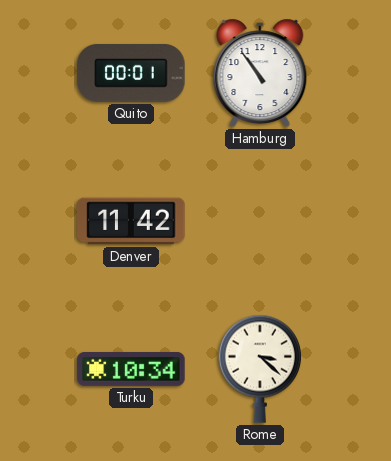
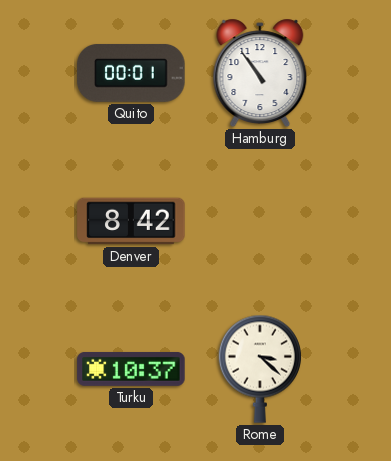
Denver: 11:42 -> 8:42 (131, 221)
Turku: 10:34 -> 10:37 (131, 369)
